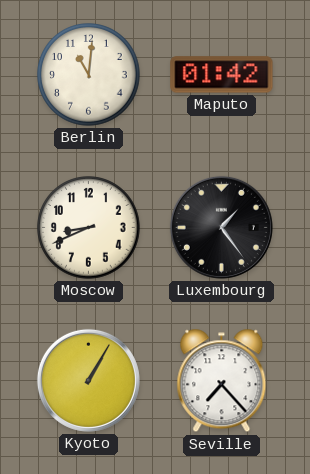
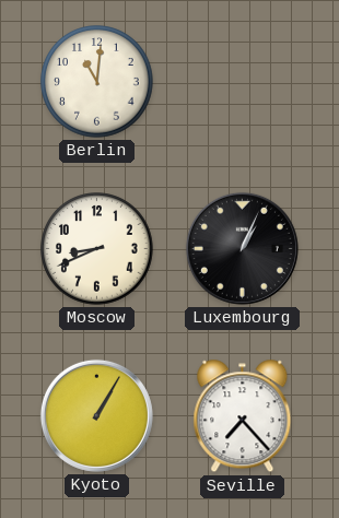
Maputo: 01:42 -> none (222, 75)
Luxembourg: 1:24 -> 1:04 (242, 248)
